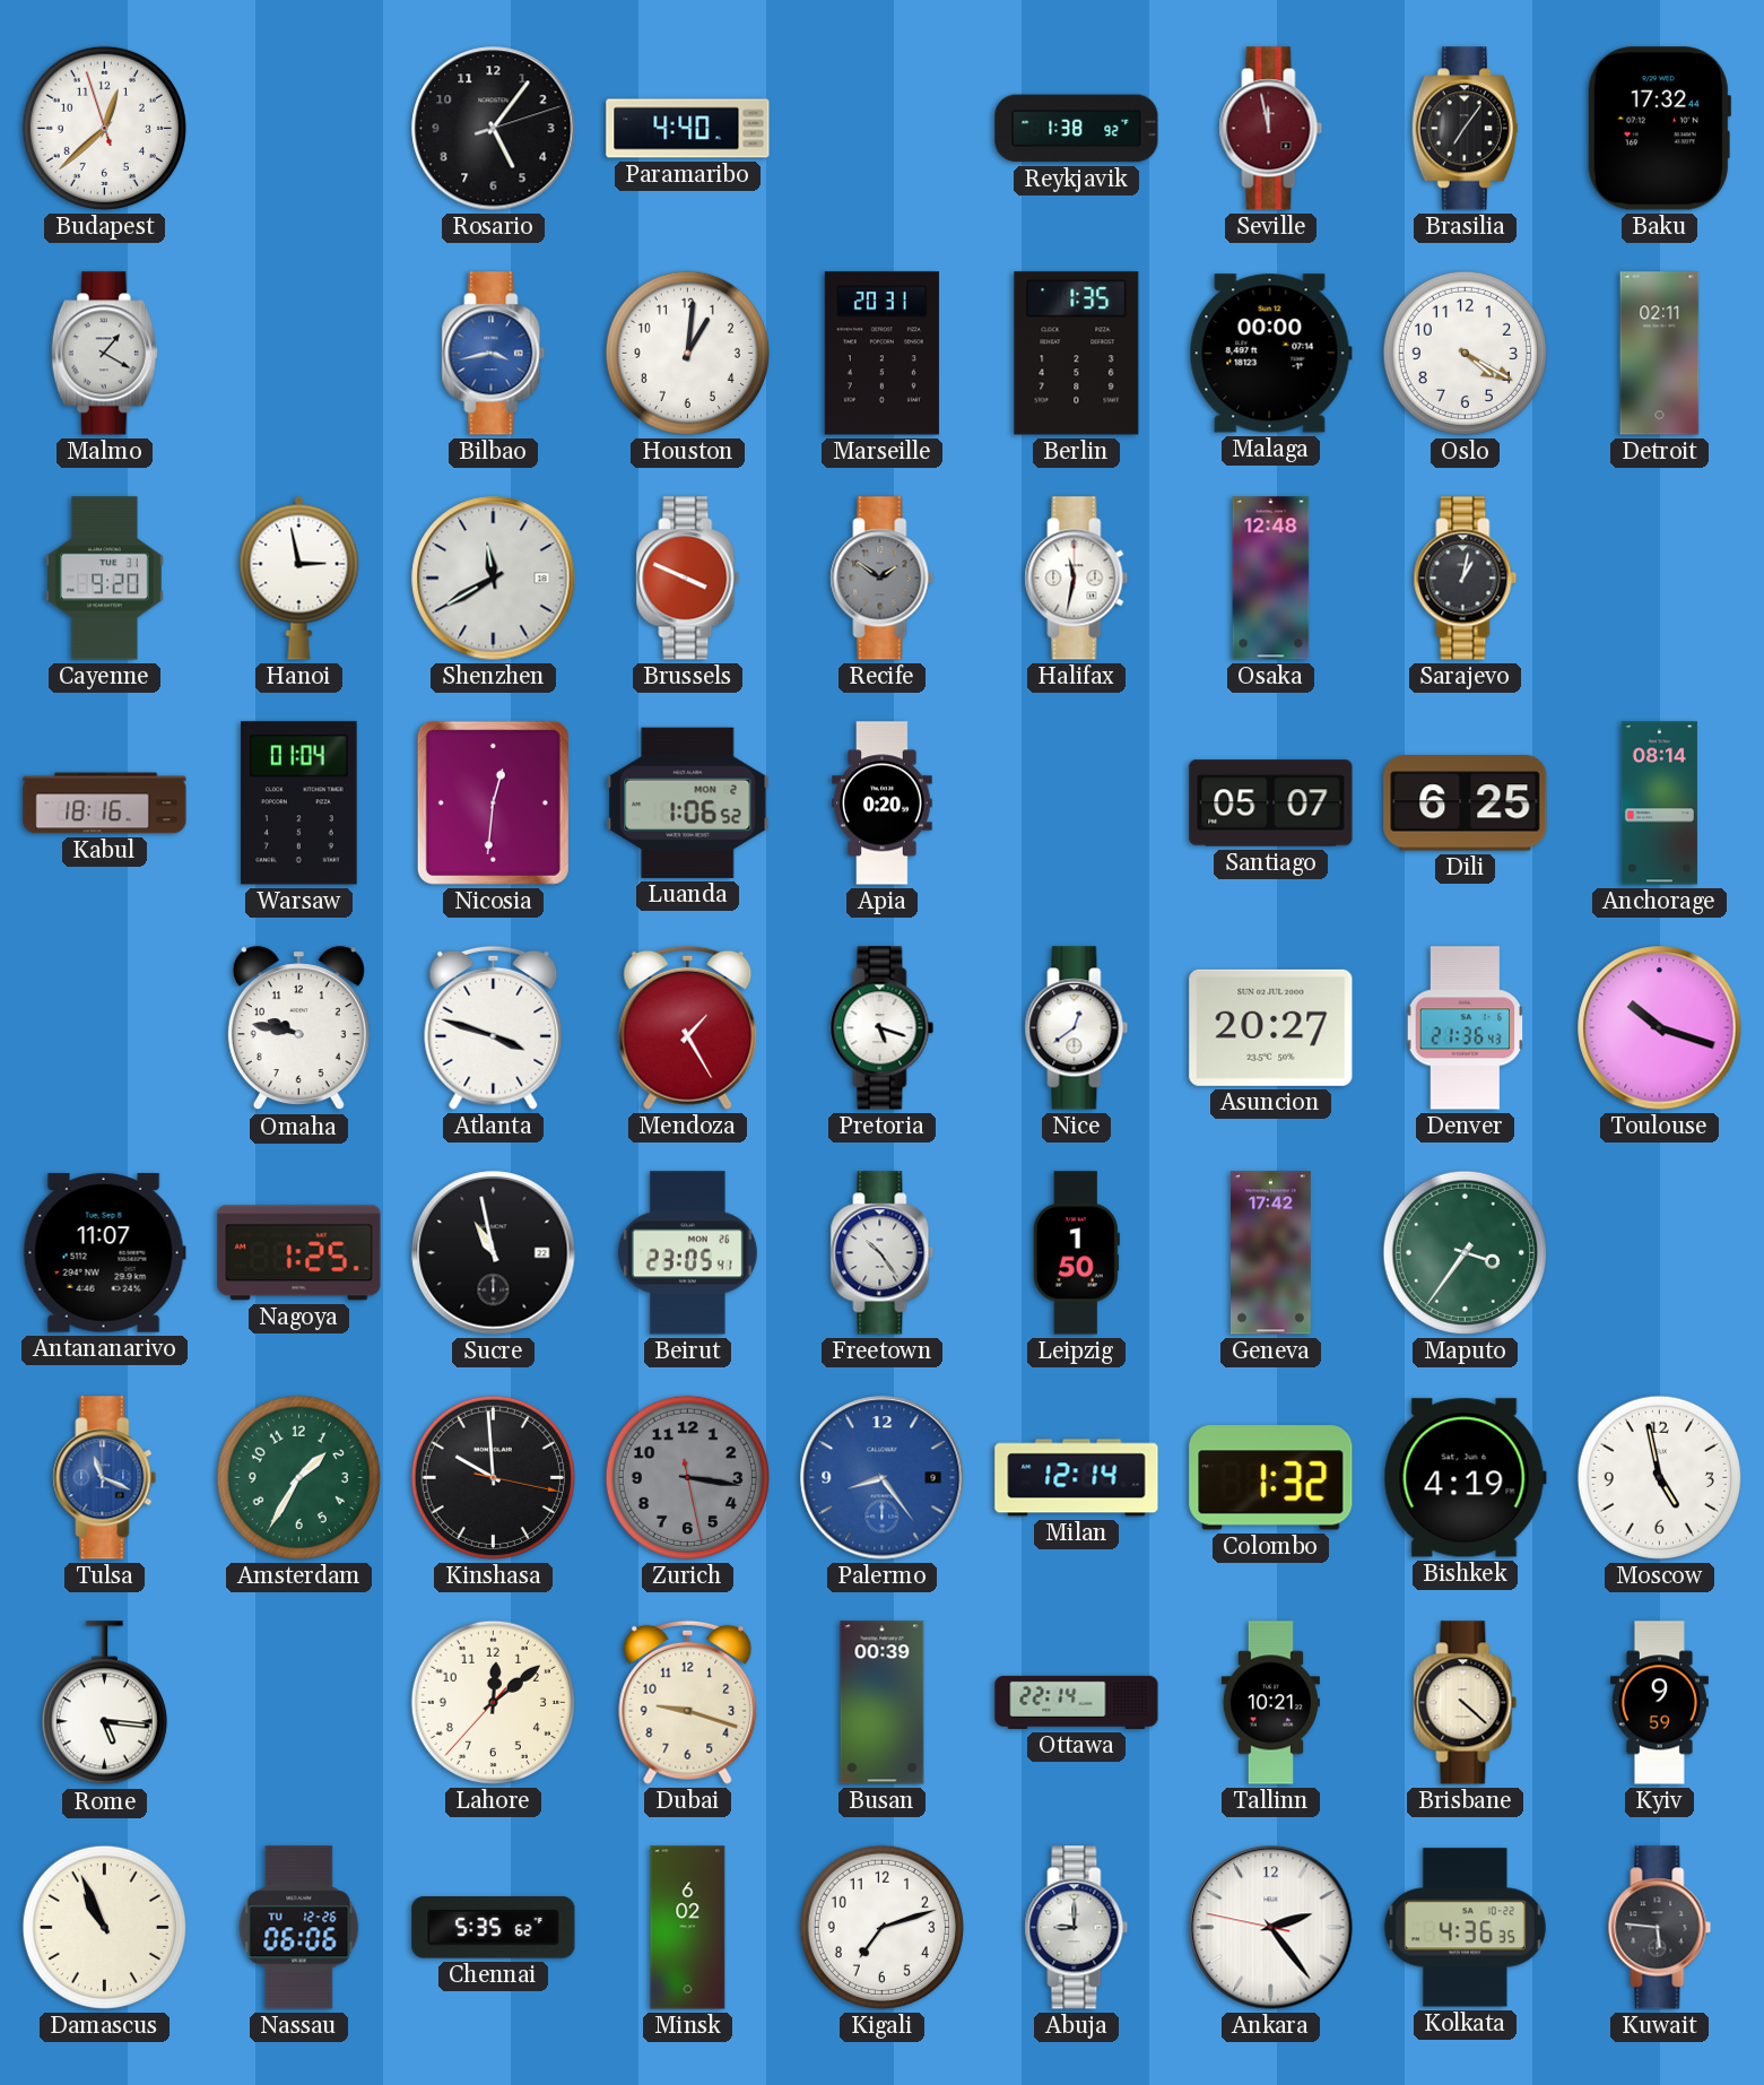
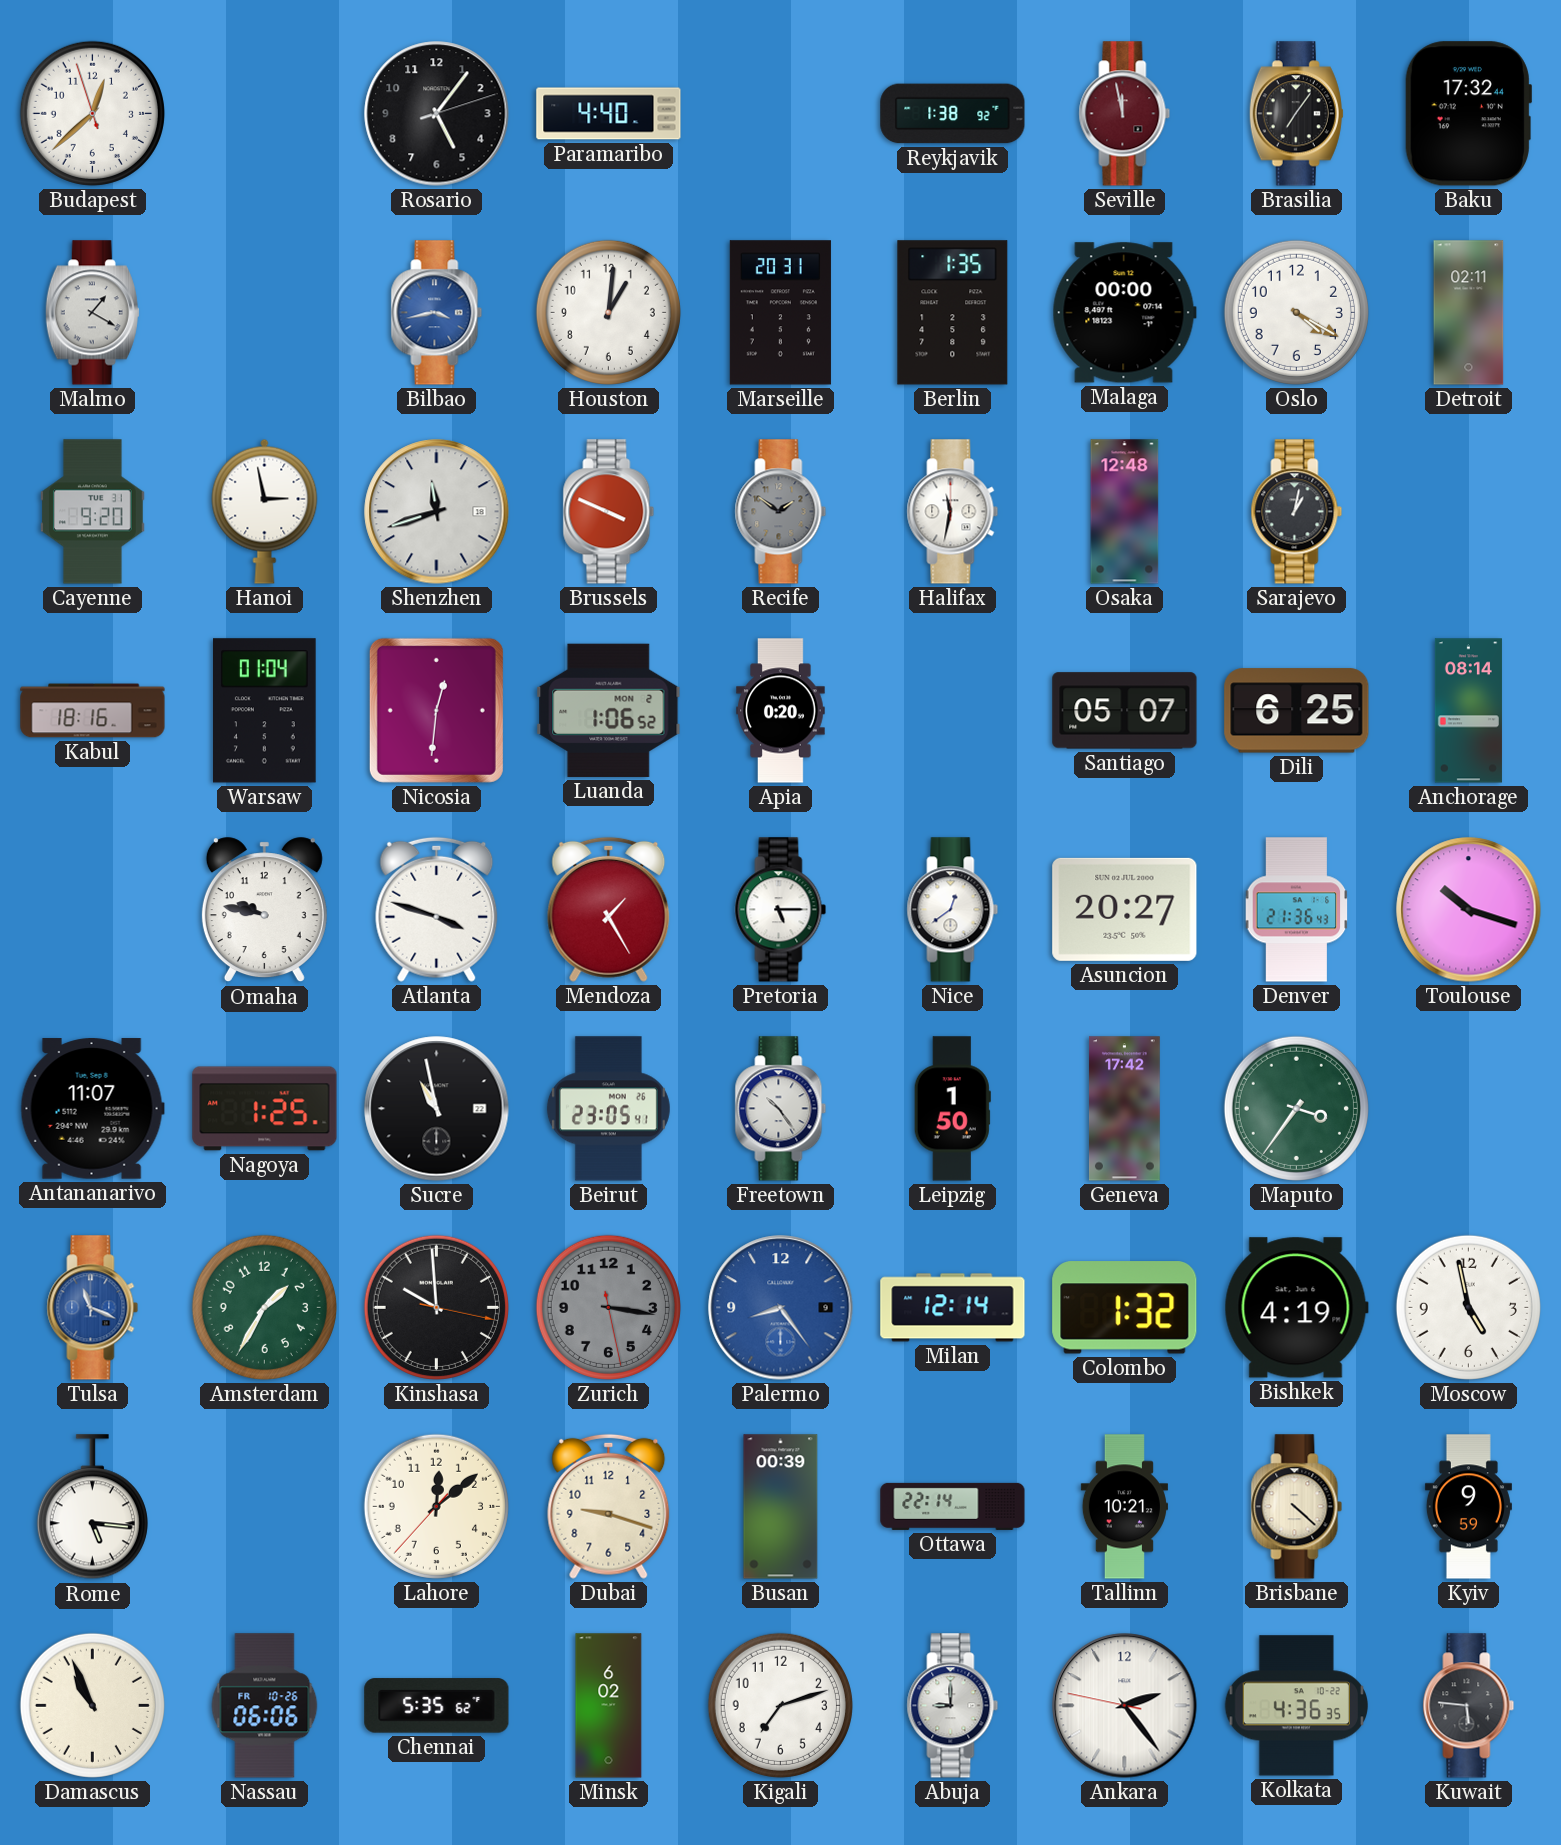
Shenzhen: 11:40 -> 11:42 (437, 512)
Pretoria: 5:18 -> 5:15 (781, 910)
Nassau date: TU 12-26 -> FR 10-26 (265, 1706)
